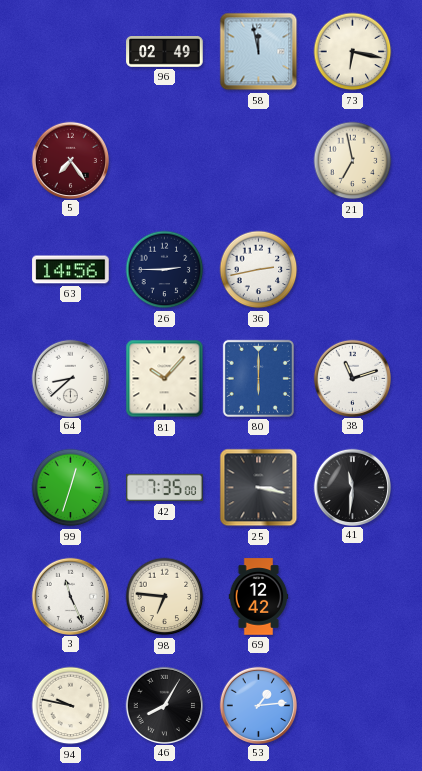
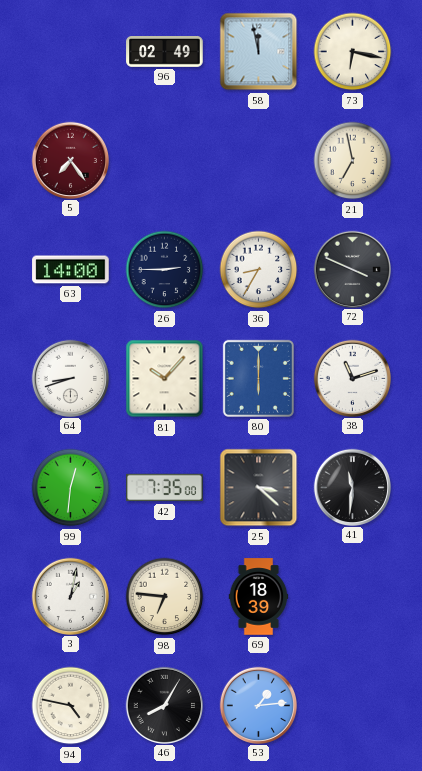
63: 14:56 -> 14:00 (71, 270)
36: 2:43 -> 8:35 (259, 270)
72: none -> 3:49 (352, 269)
64: 8:38 -> 8:42 (70, 378)
99: 12:33 -> 12:31 (71, 488)
25: 3:17 -> 3:22 (259, 488)
3: 11:26 -> 1:02 (70, 596)
69: 12:42 -> 18:39 (259, 597)
94: 9:47 -> 4:47 (71, 706)
